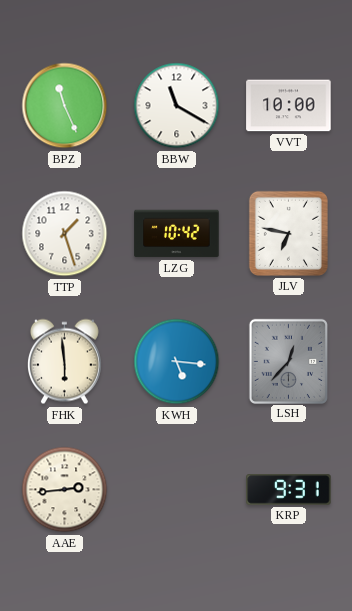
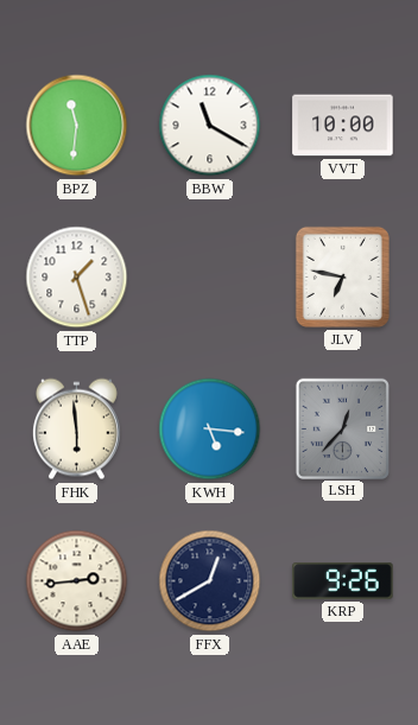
BPZ: 11:26 -> 11:31 (77, 126)
LZG: 10:42 -> none (177, 234)
FFX: none -> 12:40 (210, 581)
KRP: 9:31 -> 9:26 (343, 581)
